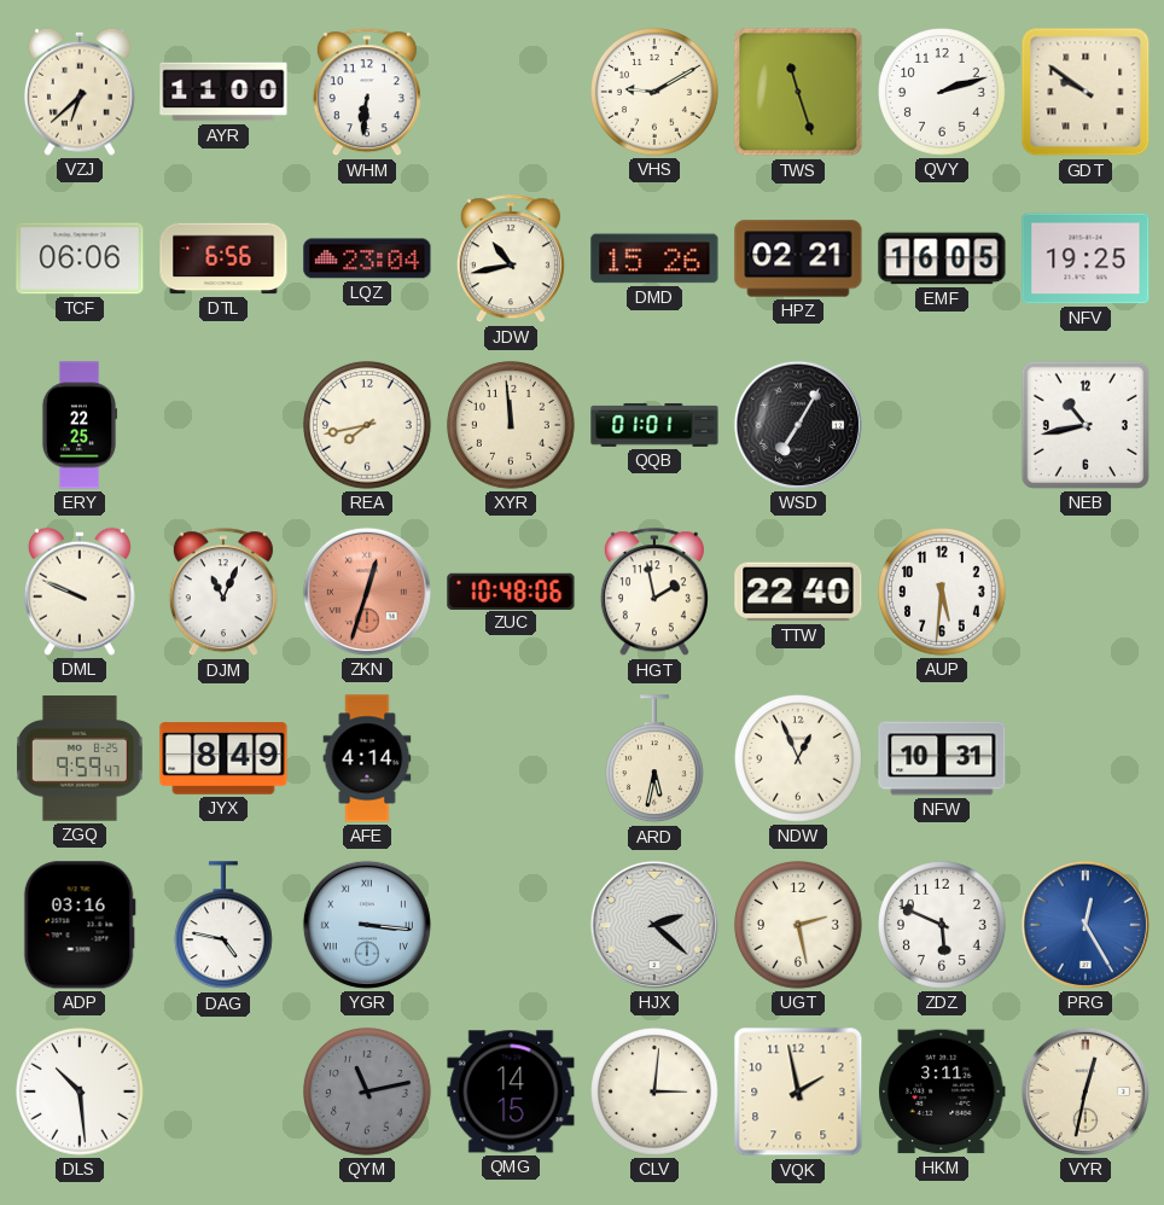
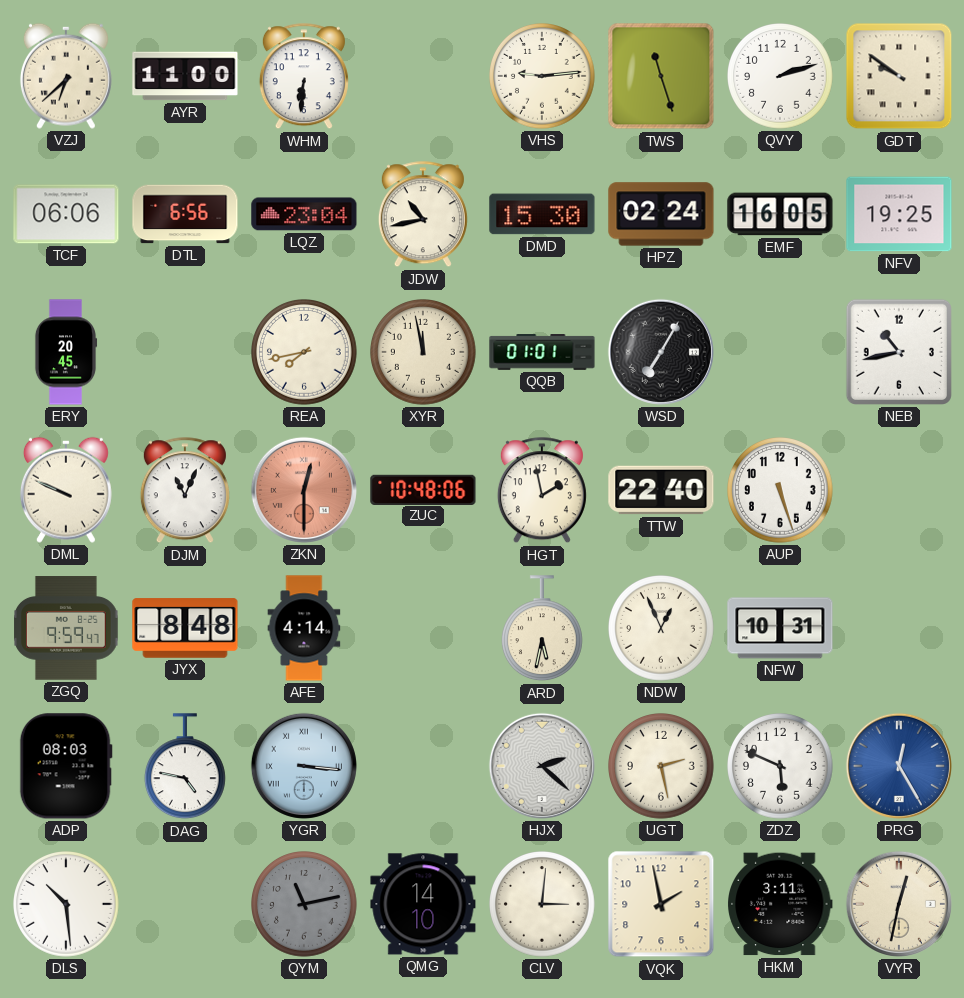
VHS: 9:10 -> 9:14 (543, 77)
DMD: 15:26 -> 15:30 (542, 214)
HPZ: 02:21 -> 02:24 (661, 214)
ERY: 22:25 -> 20:45 (66, 352)
XYR: 11:59 -> 11:58 (424, 353)
ZKN: 12:33 -> 12:30 (304, 490)
AUP: 5:31 -> 5:27 (781, 491)
JYX: 8:49 -> 8:48 (185, 628)
ADP: 03:16 -> 08:03 (66, 766)
QMG: 14:15 -> 14:10 (423, 904)
